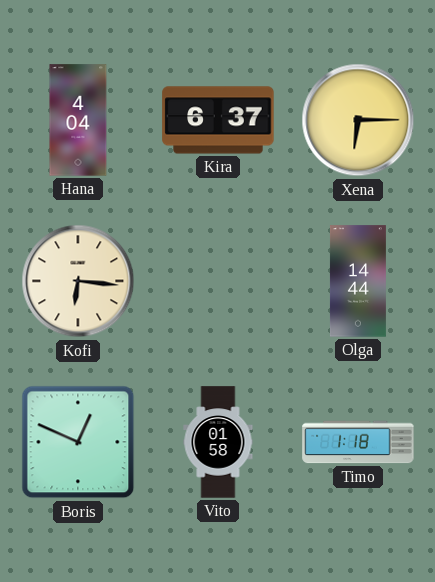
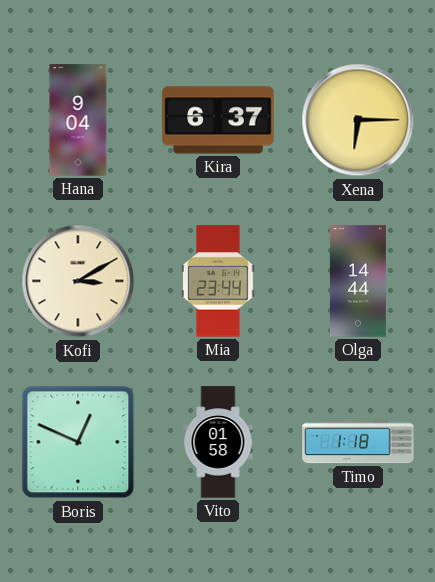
Hana: 4:04 -> 9:04 (78, 120)
Kofi: 6:16 -> 3:10 (78, 281)
Mia: none -> 23:44 (218, 281)
